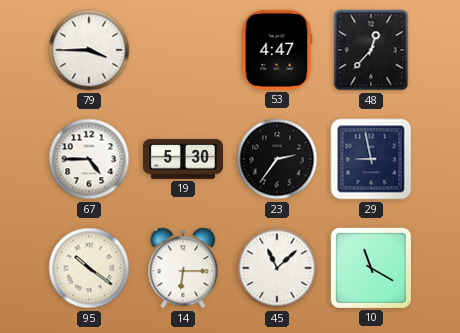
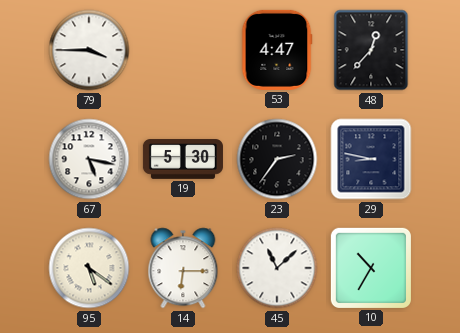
67: 4:45 -> 5:17 (89, 159)
29: 8:58 -> 8:47 (371, 159)
95: 10:21 -> 5:21 (89, 268)
10: 11:20 -> 10:35 (371, 268)
